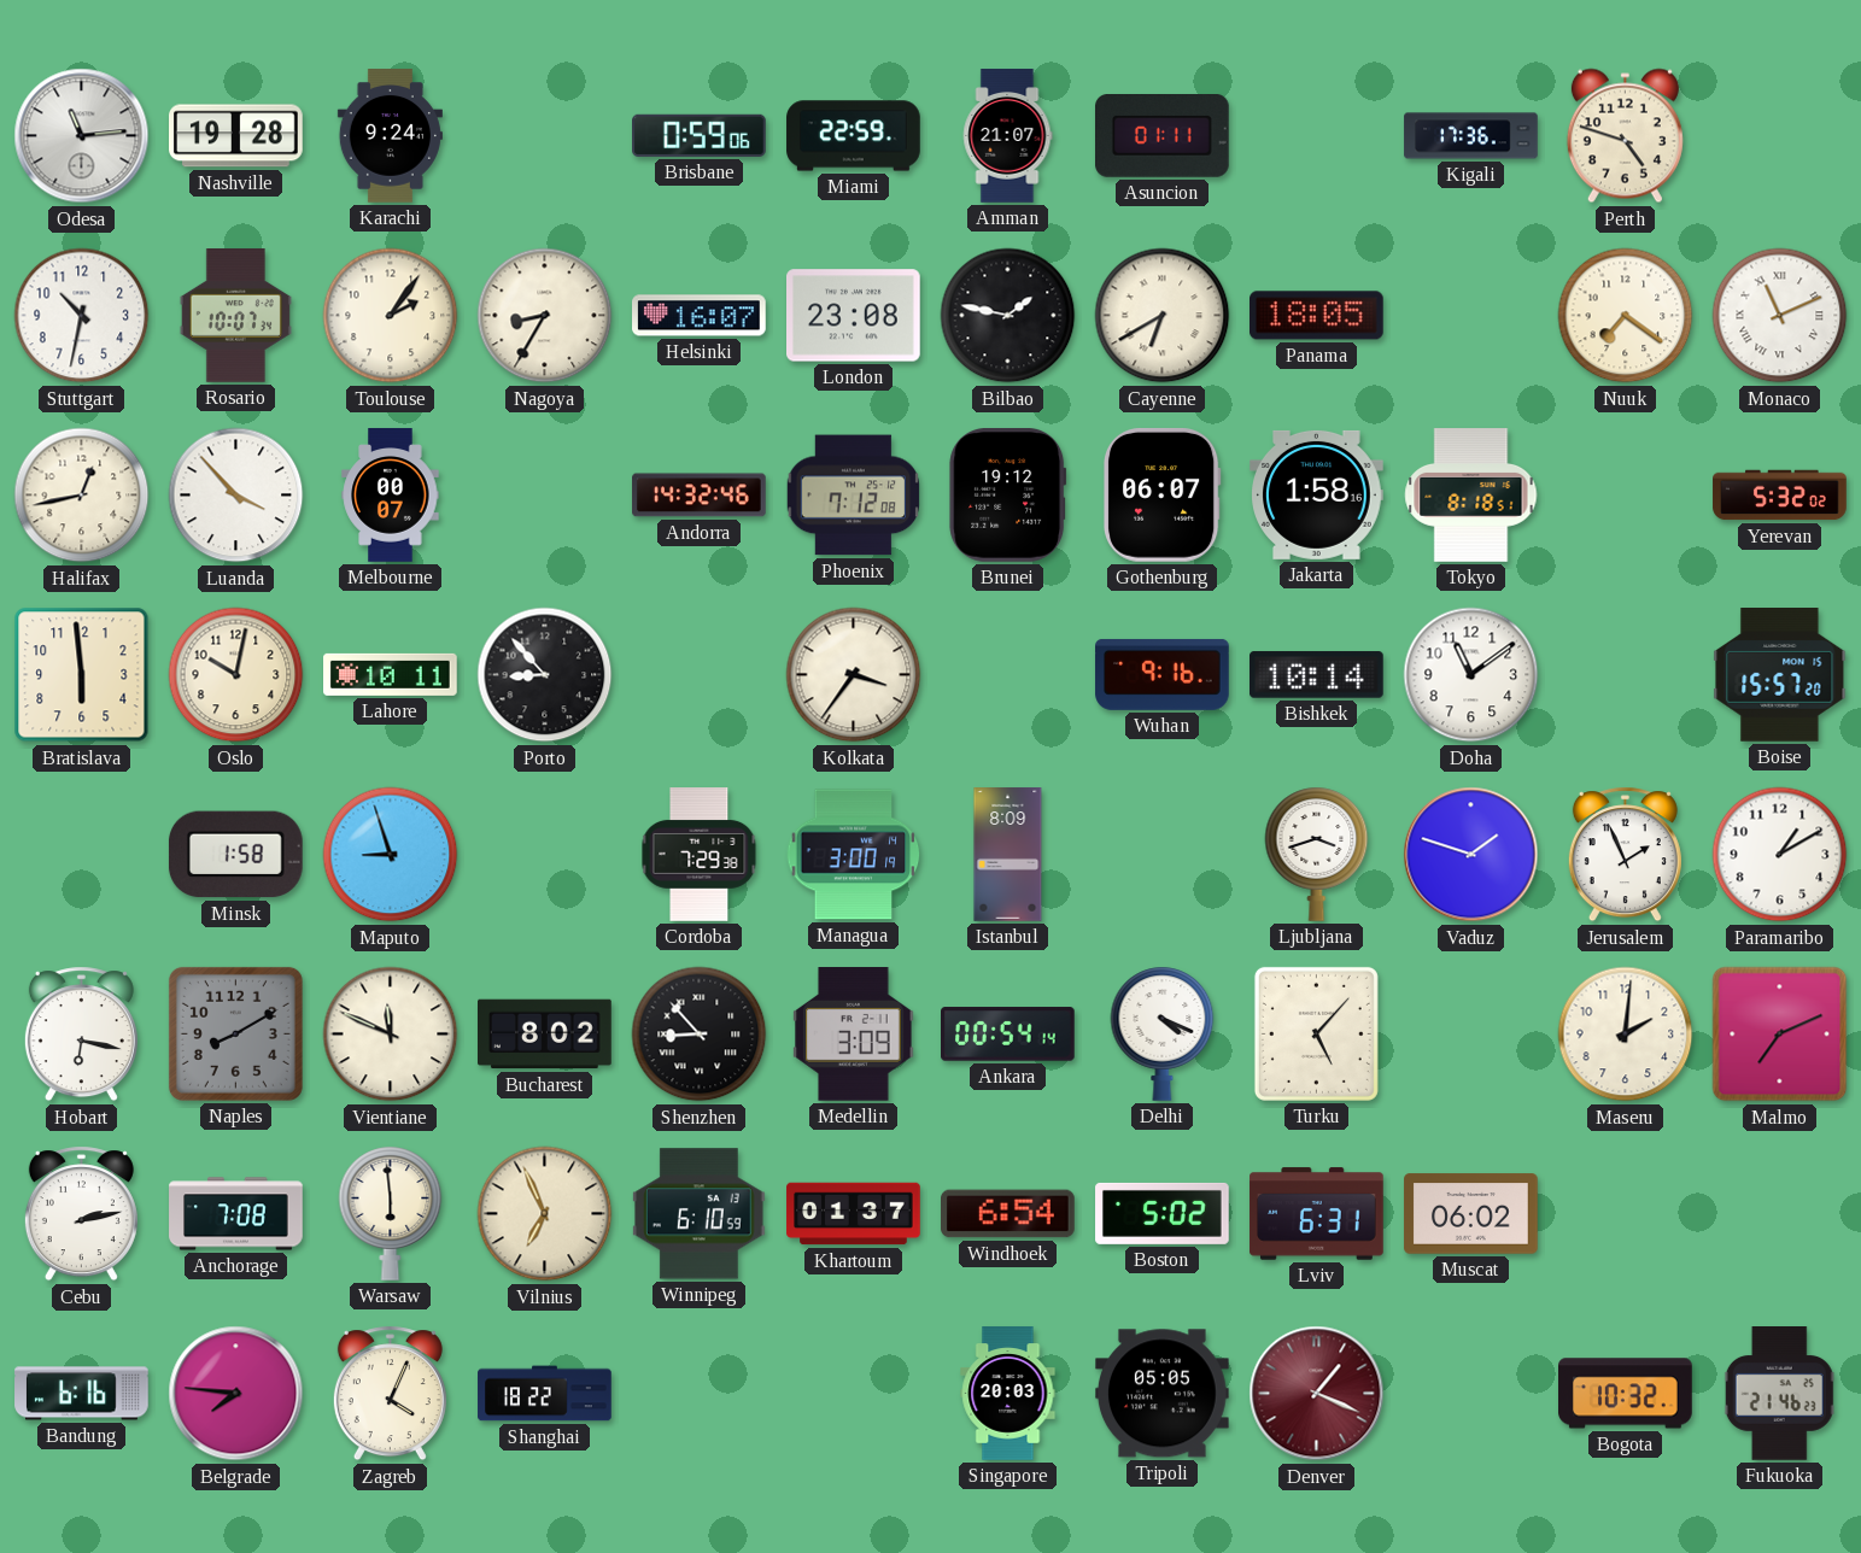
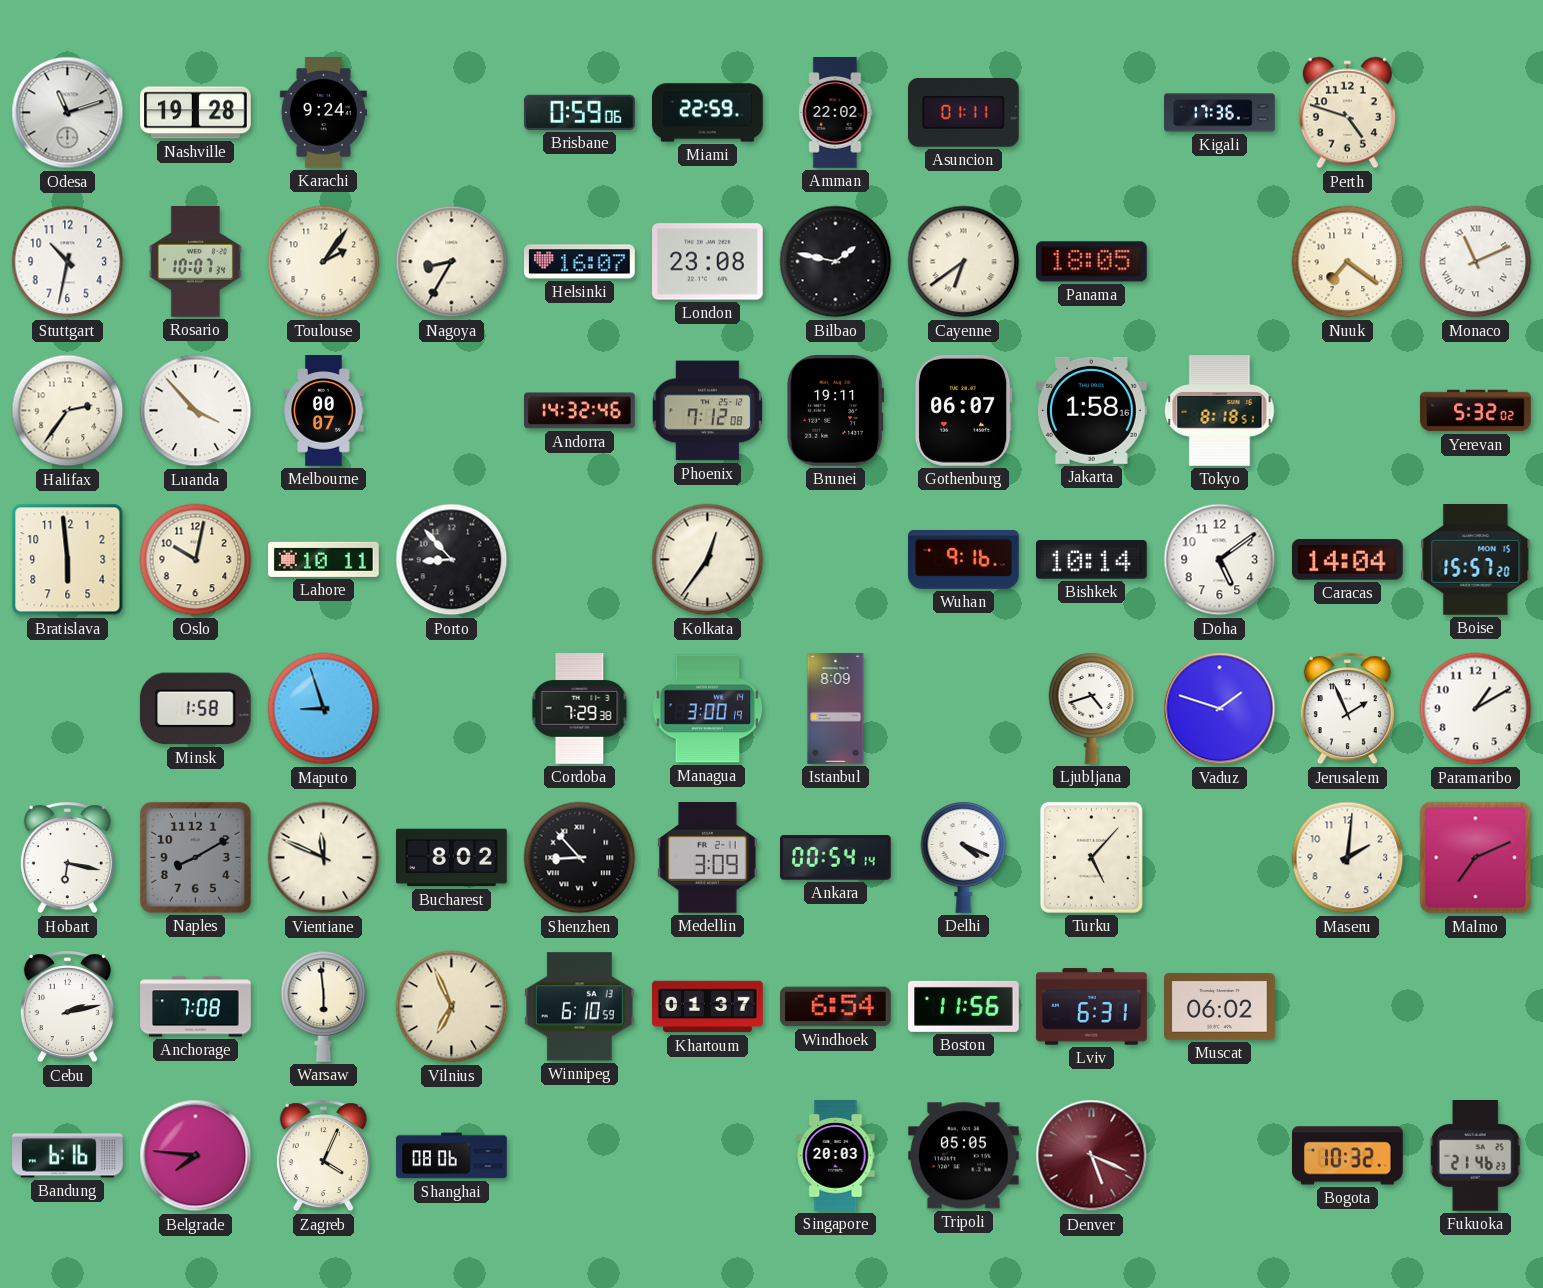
Odesa: 11:14 -> 11:12 (68, 113)
Amman: 21:07 -> 22:02 (835, 113)
Cayenne: 6:40 -> 6:39 (964, 262)
Halifax: 12:43 -> 2:36 (68, 411)
Brunei: 19:12 -> 19:11 (836, 411)
Kolkata: 3:36 -> 12:36 (708, 560)
Doha: 11:09 -> 5:09 (1220, 560)
Caracas: none -> 14:04 (1348, 560)
Ljubljana: 3:42 -> 4:42 (1092, 708)
Boston: 5:02 -> 11:56 (964, 1006)
Shanghai: 18:22 -> 08:06 (452, 1156)
Denver: 1:19 -> 5:19 (1092, 1156)
